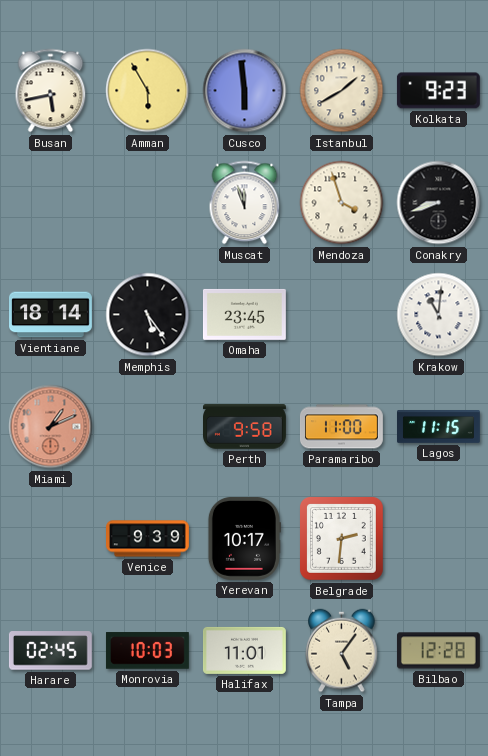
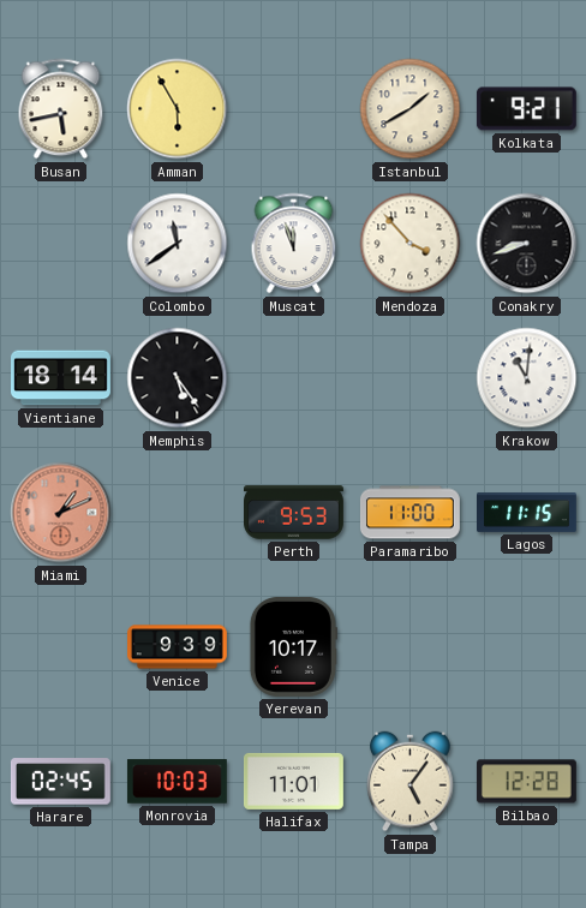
Cusco: 5:59 -> none (245, 91)
Kolkata: 9:23 -> 9:21 (526, 109)
Colombo: none -> 11:39 (178, 244)
Mendoza: 3:57 -> 3:53 (411, 244)
Omaha: 23:45 -> none (244, 314)
Perth: 9:58 -> 9:53 (294, 513)
Belgrade: 2:31 -> none (341, 538)
